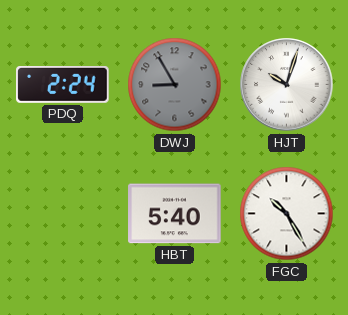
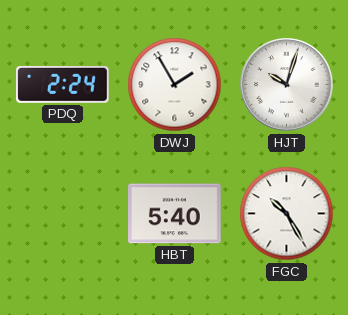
DWJ: 8:55 -> 1:55 (175, 85)
DWJ dial: grey -> white (175, 85)
